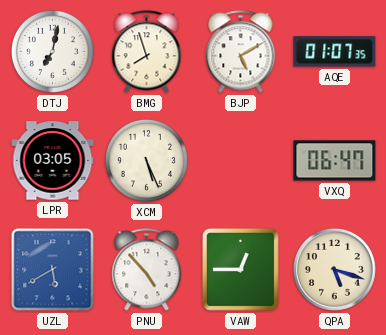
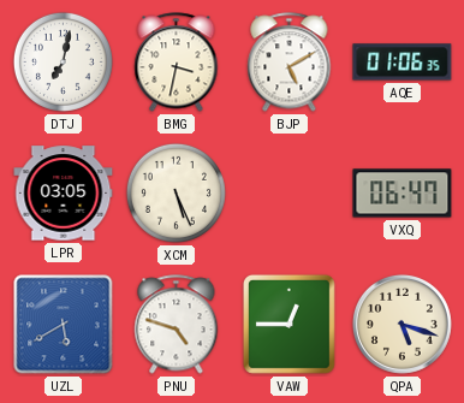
BMG: 7:57 -> 3:32 (177, 63)
AQE: 01:07 -> 01:06 (403, 63)
PNU: 4:53 -> 4:48 (177, 325)
